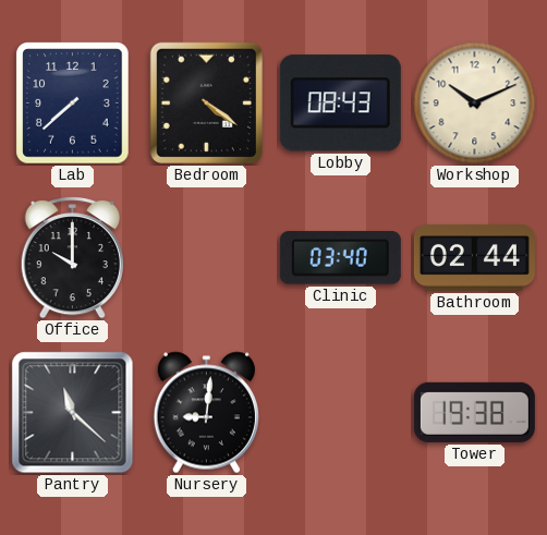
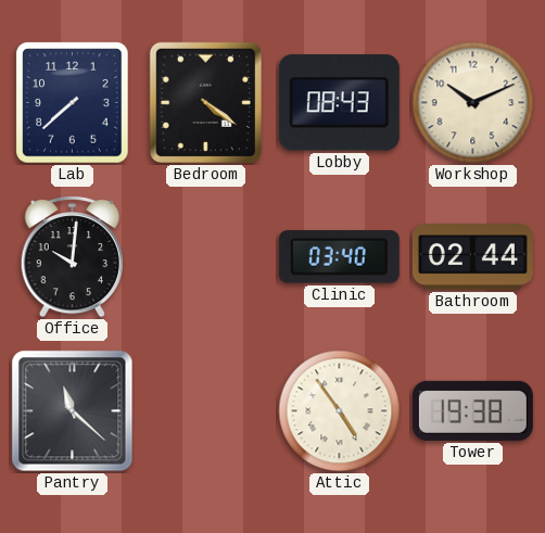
Office: 10:00 -> 10:01 (72, 256)
Nursery: 9:01 -> none (206, 413)
Attic: none -> 4:54 (340, 411)
